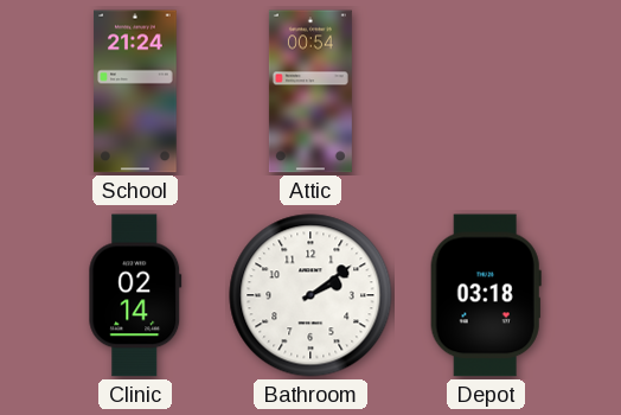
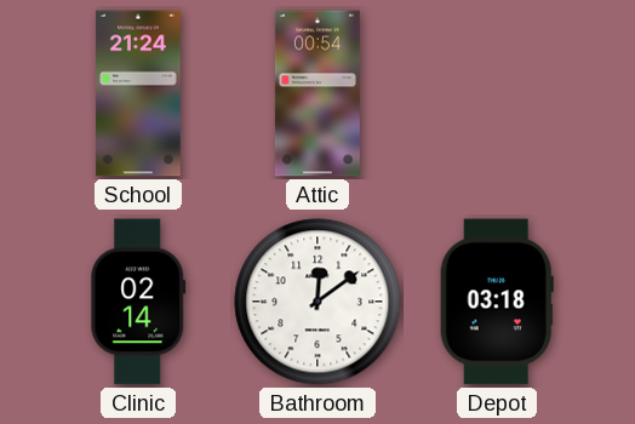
Bathroom: 2:09 -> 12:09 (317, 302)
